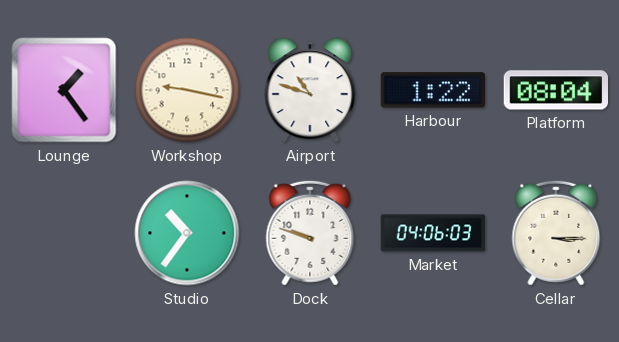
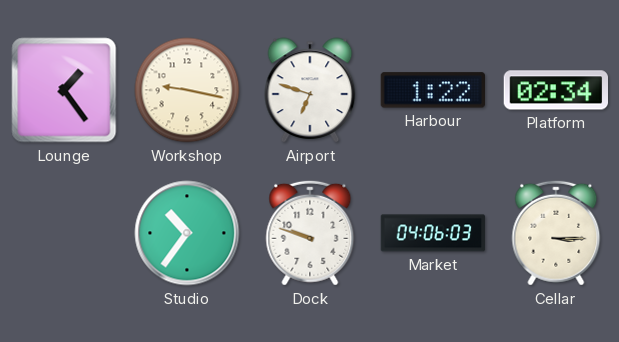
Airport: 10:48 -> 6:48 (310, 90)
Platform: 08:04 -> 02:34 (555, 90)
